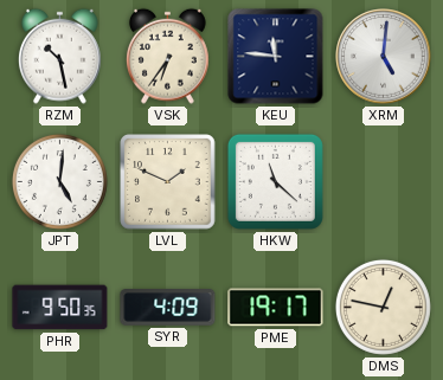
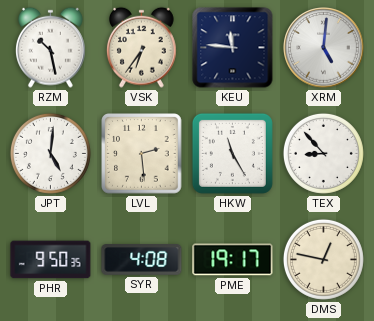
LVL: 1:49 -> 2:29 (142, 154)
HKW: 11:22 -> 11:25 (232, 153)
TEX: none -> 8:53 (323, 153)
SYR: 4:09 -> 4:08 (142, 260)
